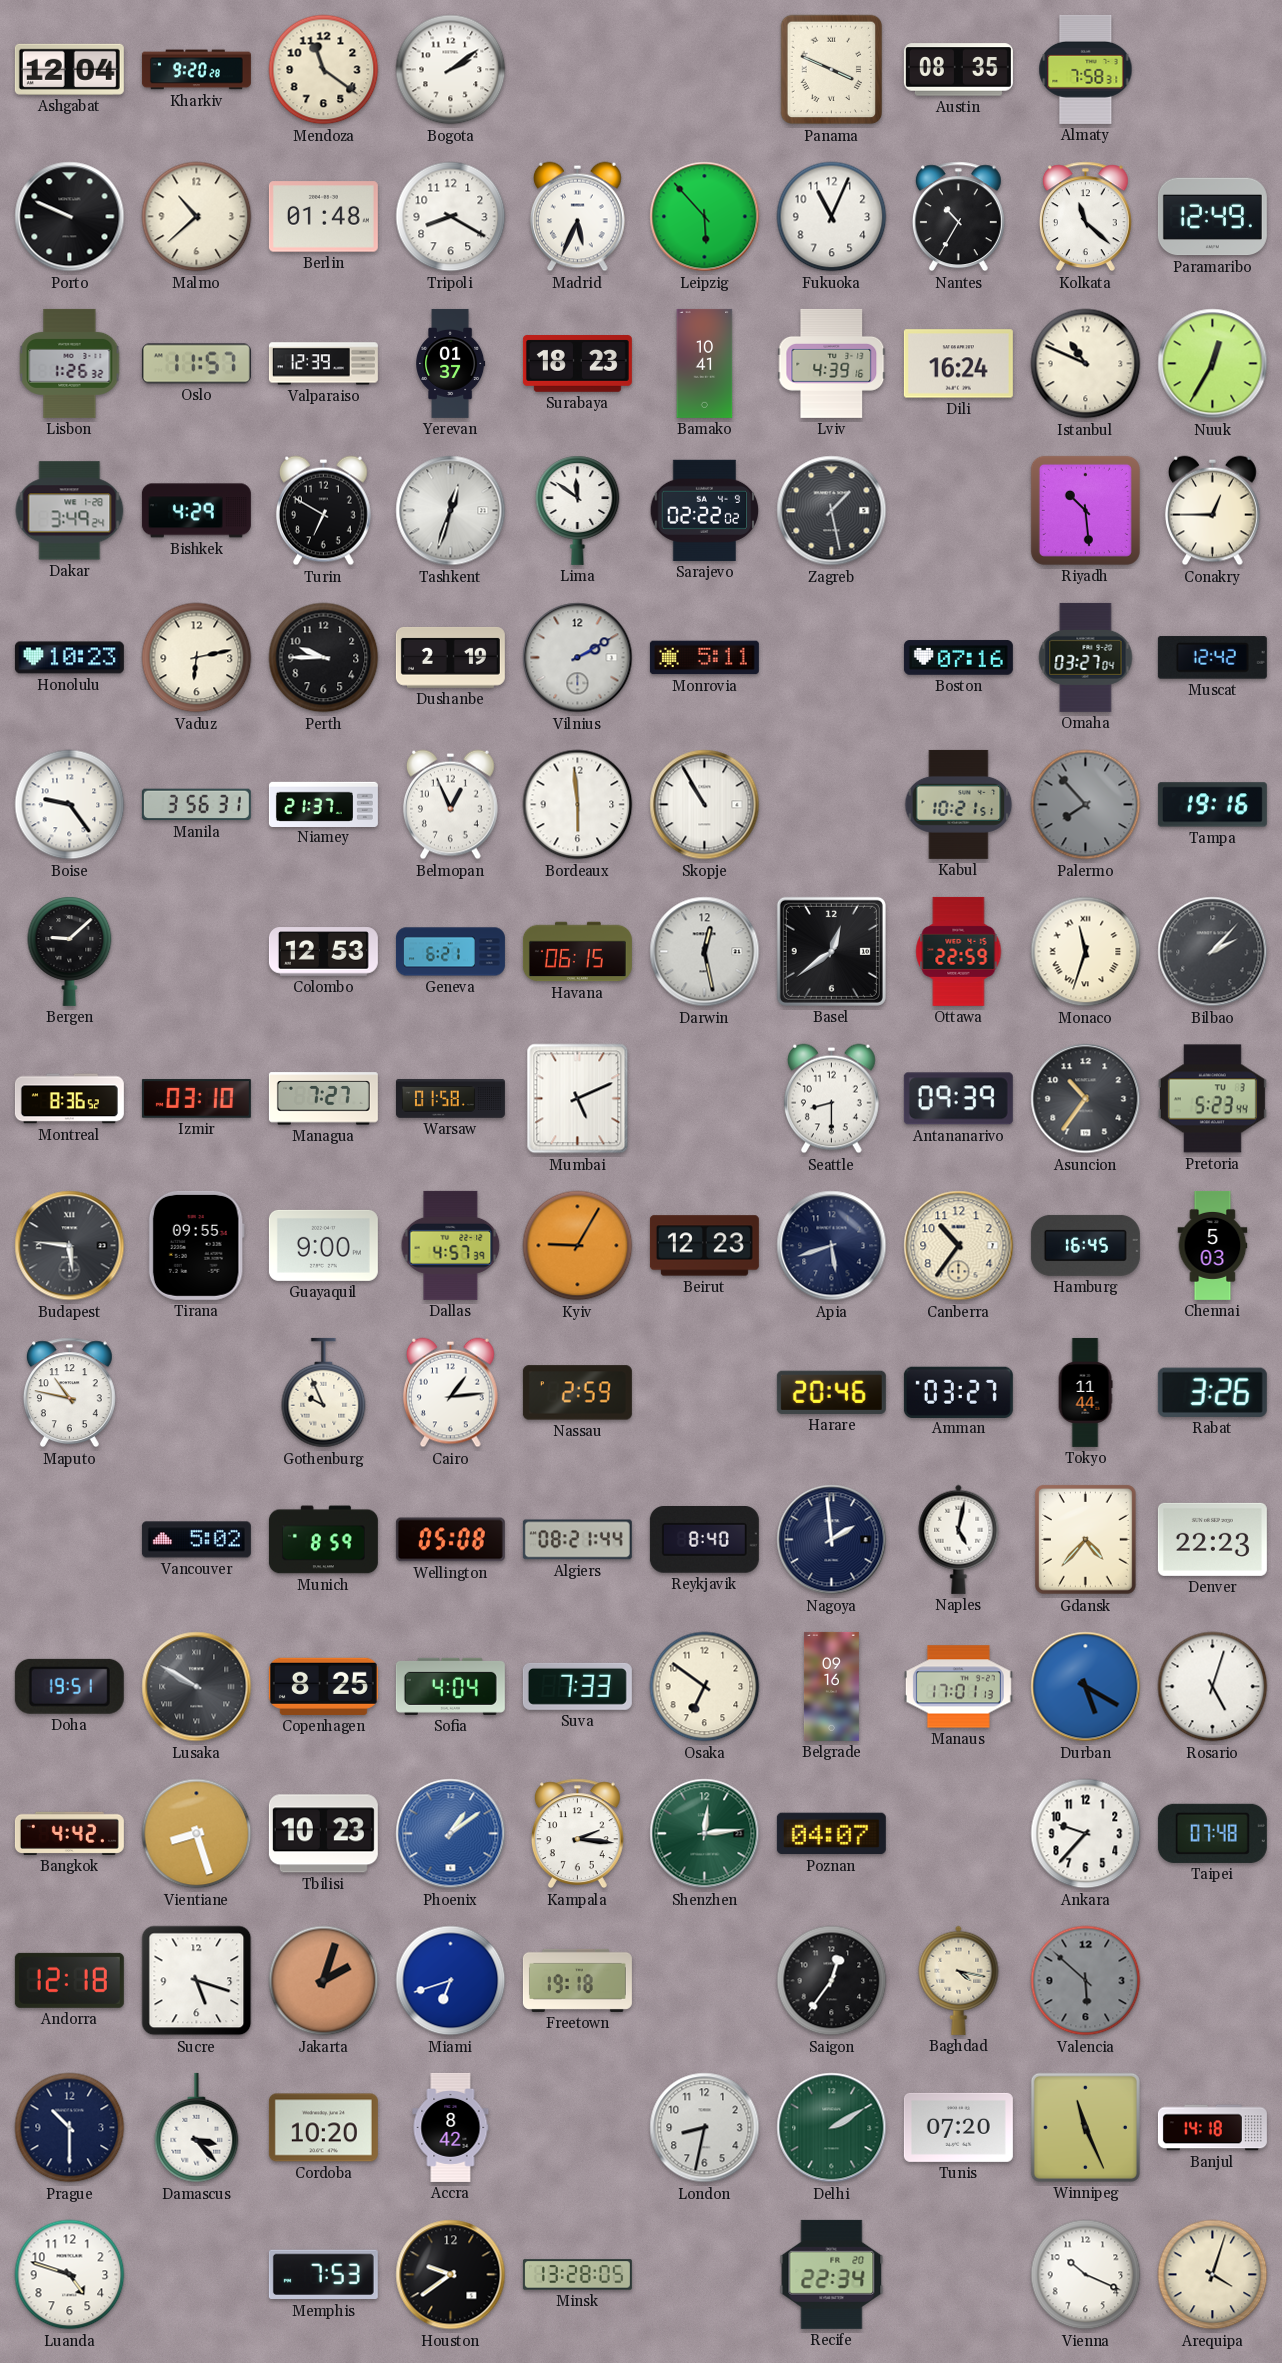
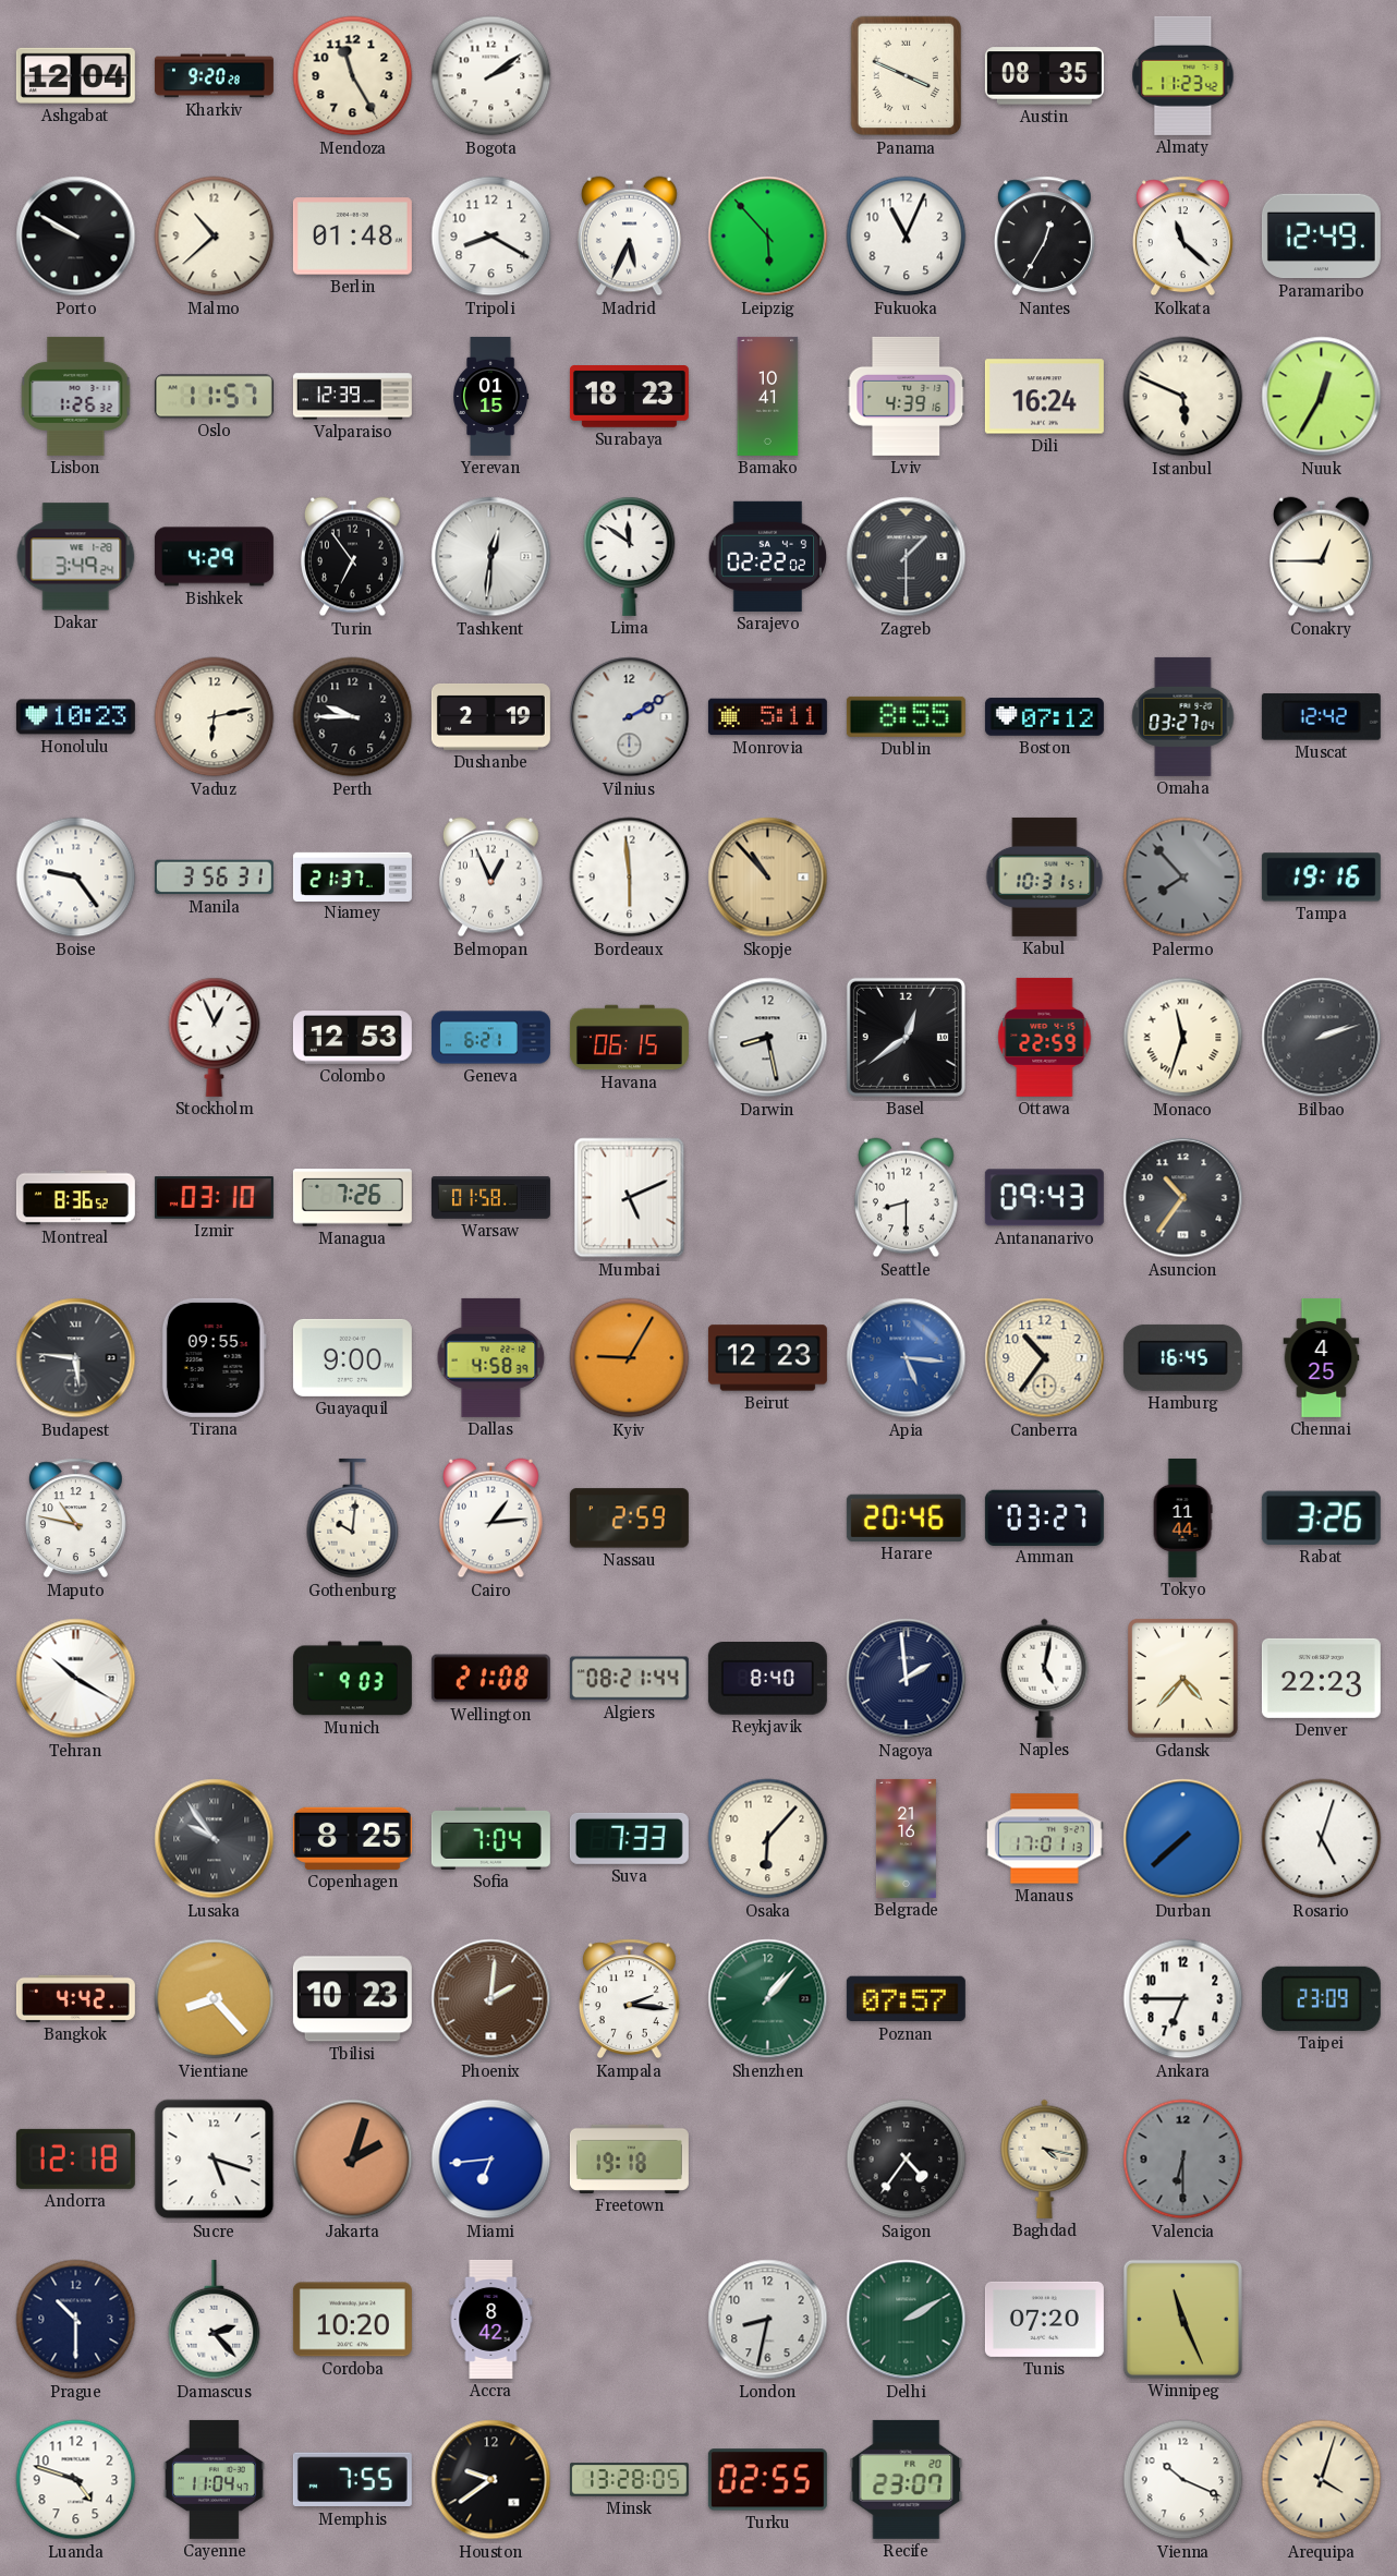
Mendoza: 11:21 -> 11:25 (353, 76)
Almaty: 7:58 -> 11:23 (1183, 75)
Porto: 9:49 -> 9:50 (76, 237)
Nantes: 10:35 -> 12:35 (1044, 237)
Yerevan: 01:37 -> 01:15 (491, 396)
Istanbul: 10:49 -> 5:49 (1183, 397)
Turin: 6:50 -> 6:54 (353, 557)
Tashkent: 12:33 -> 12:31 (491, 557)
Zagreb: 1:28 -> 1:30 (907, 557)
Riyadh: 10:29 -> none (1085, 510)
Dublin: none -> 8:55 (906, 716)
Boston: 07:16 -> 07:12 (1044, 717)
Skopje: 10:55 -> 10:53 (768, 878)
Skopje dial: white -> champagne (768, 878)
Kabul: 10:21 -> 10:31 (1045, 876)
Bergen: 9:08 -> none (70, 951)
Stockholm: none -> 12:56 (215, 1037)
Darwin: 12:28 -> 8:28 (768, 1038)
Bilbao: 2:07 -> 2:12 (1322, 1038)
Managua: 7:27 -> 7:26 (352, 1198)
Antananarivo: 09:39 -> 09:43 (1044, 1198)
Pretoria: 5:23 -> none (1212, 1099)
Dallas: 4:57 -> 4:58 (491, 1357)
Apia: 5:42 -> 5:16 (907, 1358)
Apia dial: navy -> blue (907, 1358)
Chennai: 5:03 -> 4:25 (1322, 1357)
Gothenburg: 9:56 -> 10:01 (353, 1519)
Tehran: none -> 10:20 (76, 1679)
Vancouver: 5:02 -> none (196, 1540)
Munich: 8:59 -> 9:03 (352, 1679)
Wellington: 05:08 -> 21:08 (490, 1679)
Doha: 19:51 -> none (69, 1686)
Lusaka: 9:50 -> 9:54 (215, 1839)
Sofia: 4:04 -> 7:04 (490, 1838)
Osaka: 6:51 -> 6:07 (768, 1839)
Belgrade: 09:16 -> 21:16 (906, 1838)
Durban: 5:20 -> 7:38 (1183, 1839)
Vientiane: 8:27 -> 8:23 (215, 1999)
Phoenix: 1:09 -> 2:01 (491, 1999)
Phoenix dial: blue -> brown (491, 1999)
Shenzhen: 12:14 -> 1:07 (768, 1999)
Poznan: 04:07 -> 07:57 (906, 1999)
Ankara: 9:37 -> 6:45 (1183, 1999)
Taipei: 07:48 -> 23:09 (1321, 1998)
Miami: 6:42 -> 6:44 (491, 2160)
Saigon: 12:36 -> 4:36 (907, 2160)
Valencia: 5:52 -> 6:30 (1183, 2160)
Damascus: 3:23 -> 2:23 (215, 2320)
Banjul: 14:18 -> none (1212, 2128)
Cayenne: none -> 11:04 (214, 2479)
Memphis: 7:53 -> 7:55 (352, 2480)
Turku: none -> 02:55 (767, 2480)
Recife: 22:34 -> 23:07 (907, 2479)
